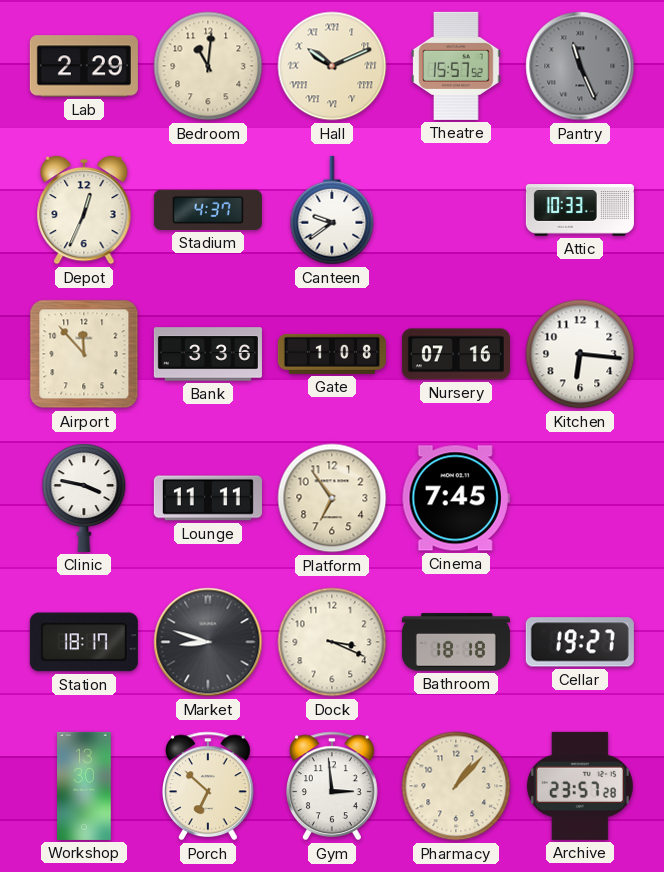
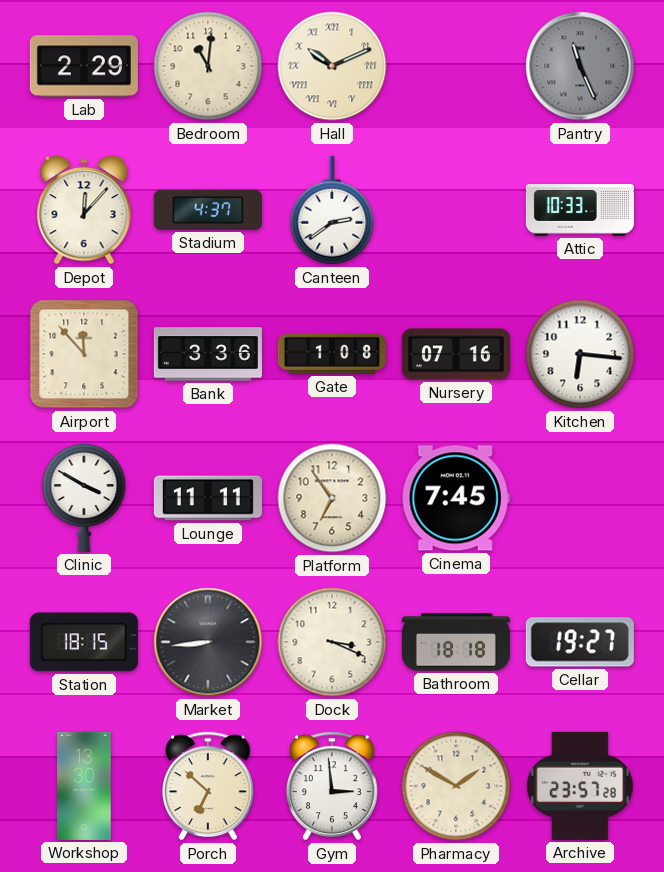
Theatre: 15:57 -> none (456, 66)
Depot: 12:34 -> 12:07 (84, 210)
Canteen: 9:39 -> 2:39 (332, 210)
Clinic: 3:47 -> 3:50 (84, 498)
Station: 18:17 -> 18:15 (84, 642)
Market: 8:48 -> 8:44 (208, 642)
Pharmacy: 1:07 -> 1:50 (456, 786)
